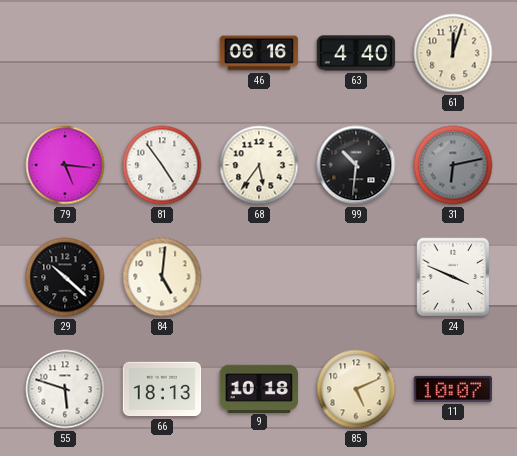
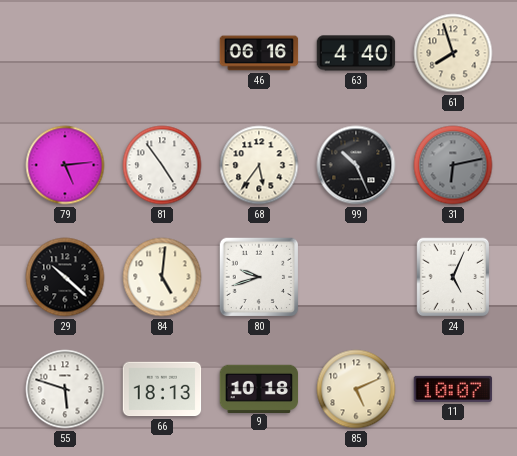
61: 12:03 -> 7:57 (453, 53)
79: 5:16 -> 5:14 (65, 165)
99: 10:31 -> 10:26 (356, 165)
80: none -> 9:42 (259, 277)
24: 3:49 -> 5:04 (453, 277)
